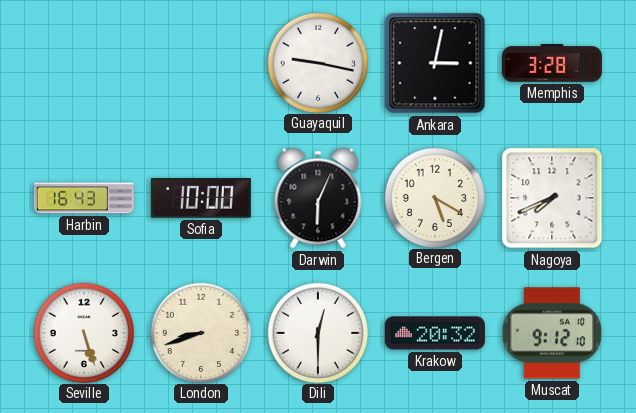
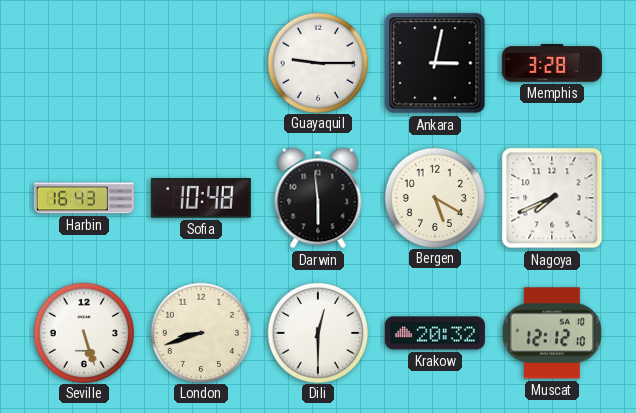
Guayaquil: 9:17 -> 9:15 (317, 62)
Sofia: 10:00 -> 10:48 (201, 198)
Darwin: 6:04 -> 5:59 (318, 198)
Muscat: 9:12 -> 12:12 (552, 333)
